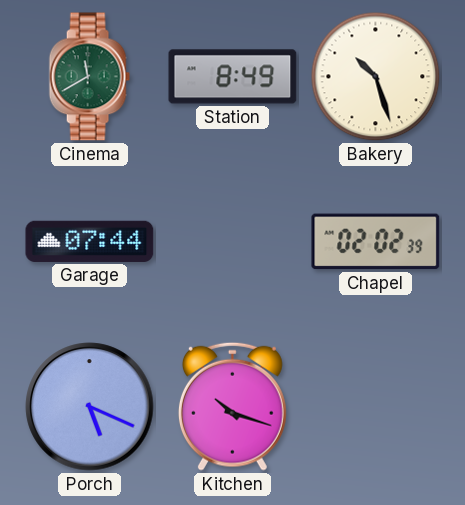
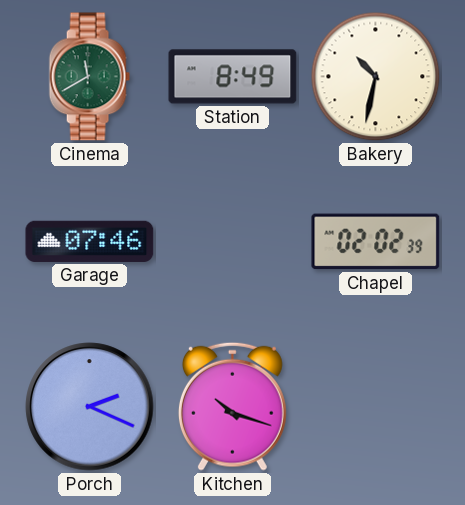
Bakery: 10:27 -> 10:32 (376, 77)
Garage: 07:44 -> 07:46 (90, 241)
Porch: 5:19 -> 2:19 (90, 407)
